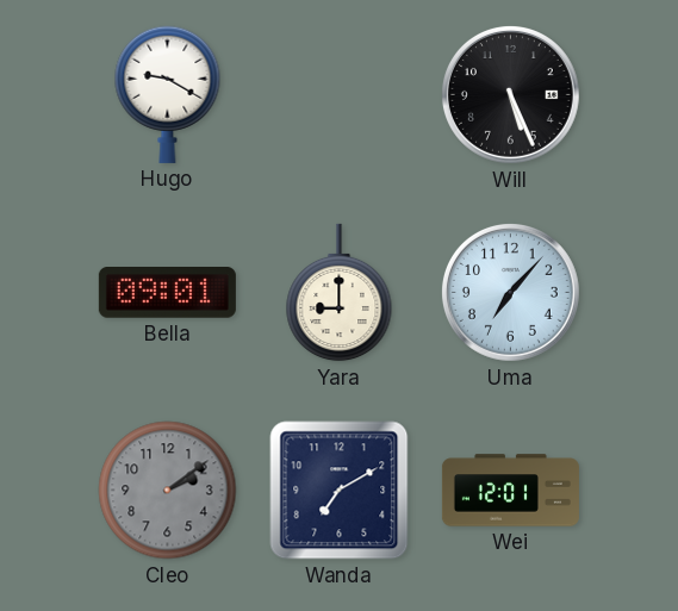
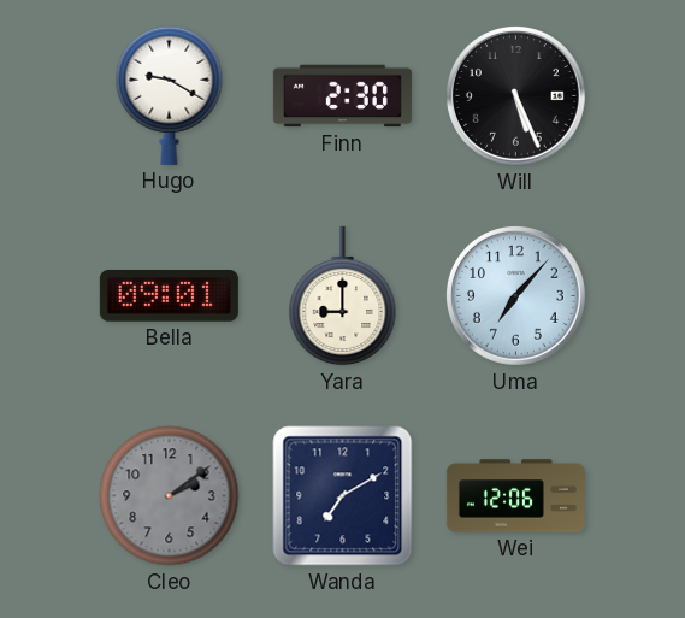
Finn: none -> 2:30 (342, 96)
Wei: 12:01 -> 12:06 (515, 496)
